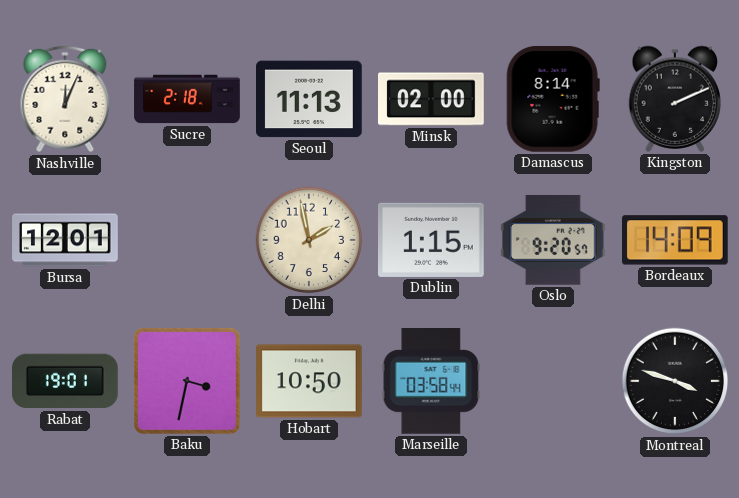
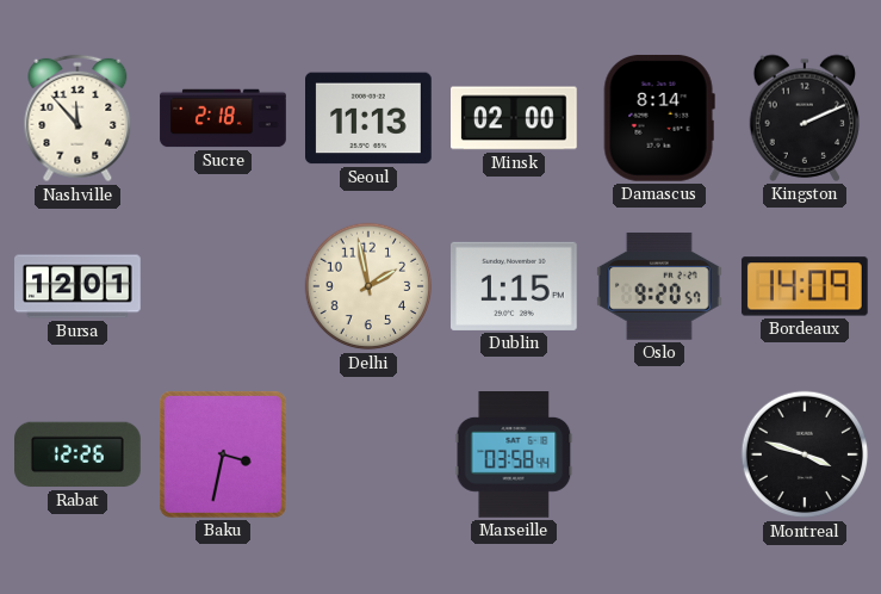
Nashville: 12:04 -> 11:53 (77, 118)
Rabat: 19:01 -> 12:26 (79, 454)
Hobart: 10:50 -> none (310, 381)
